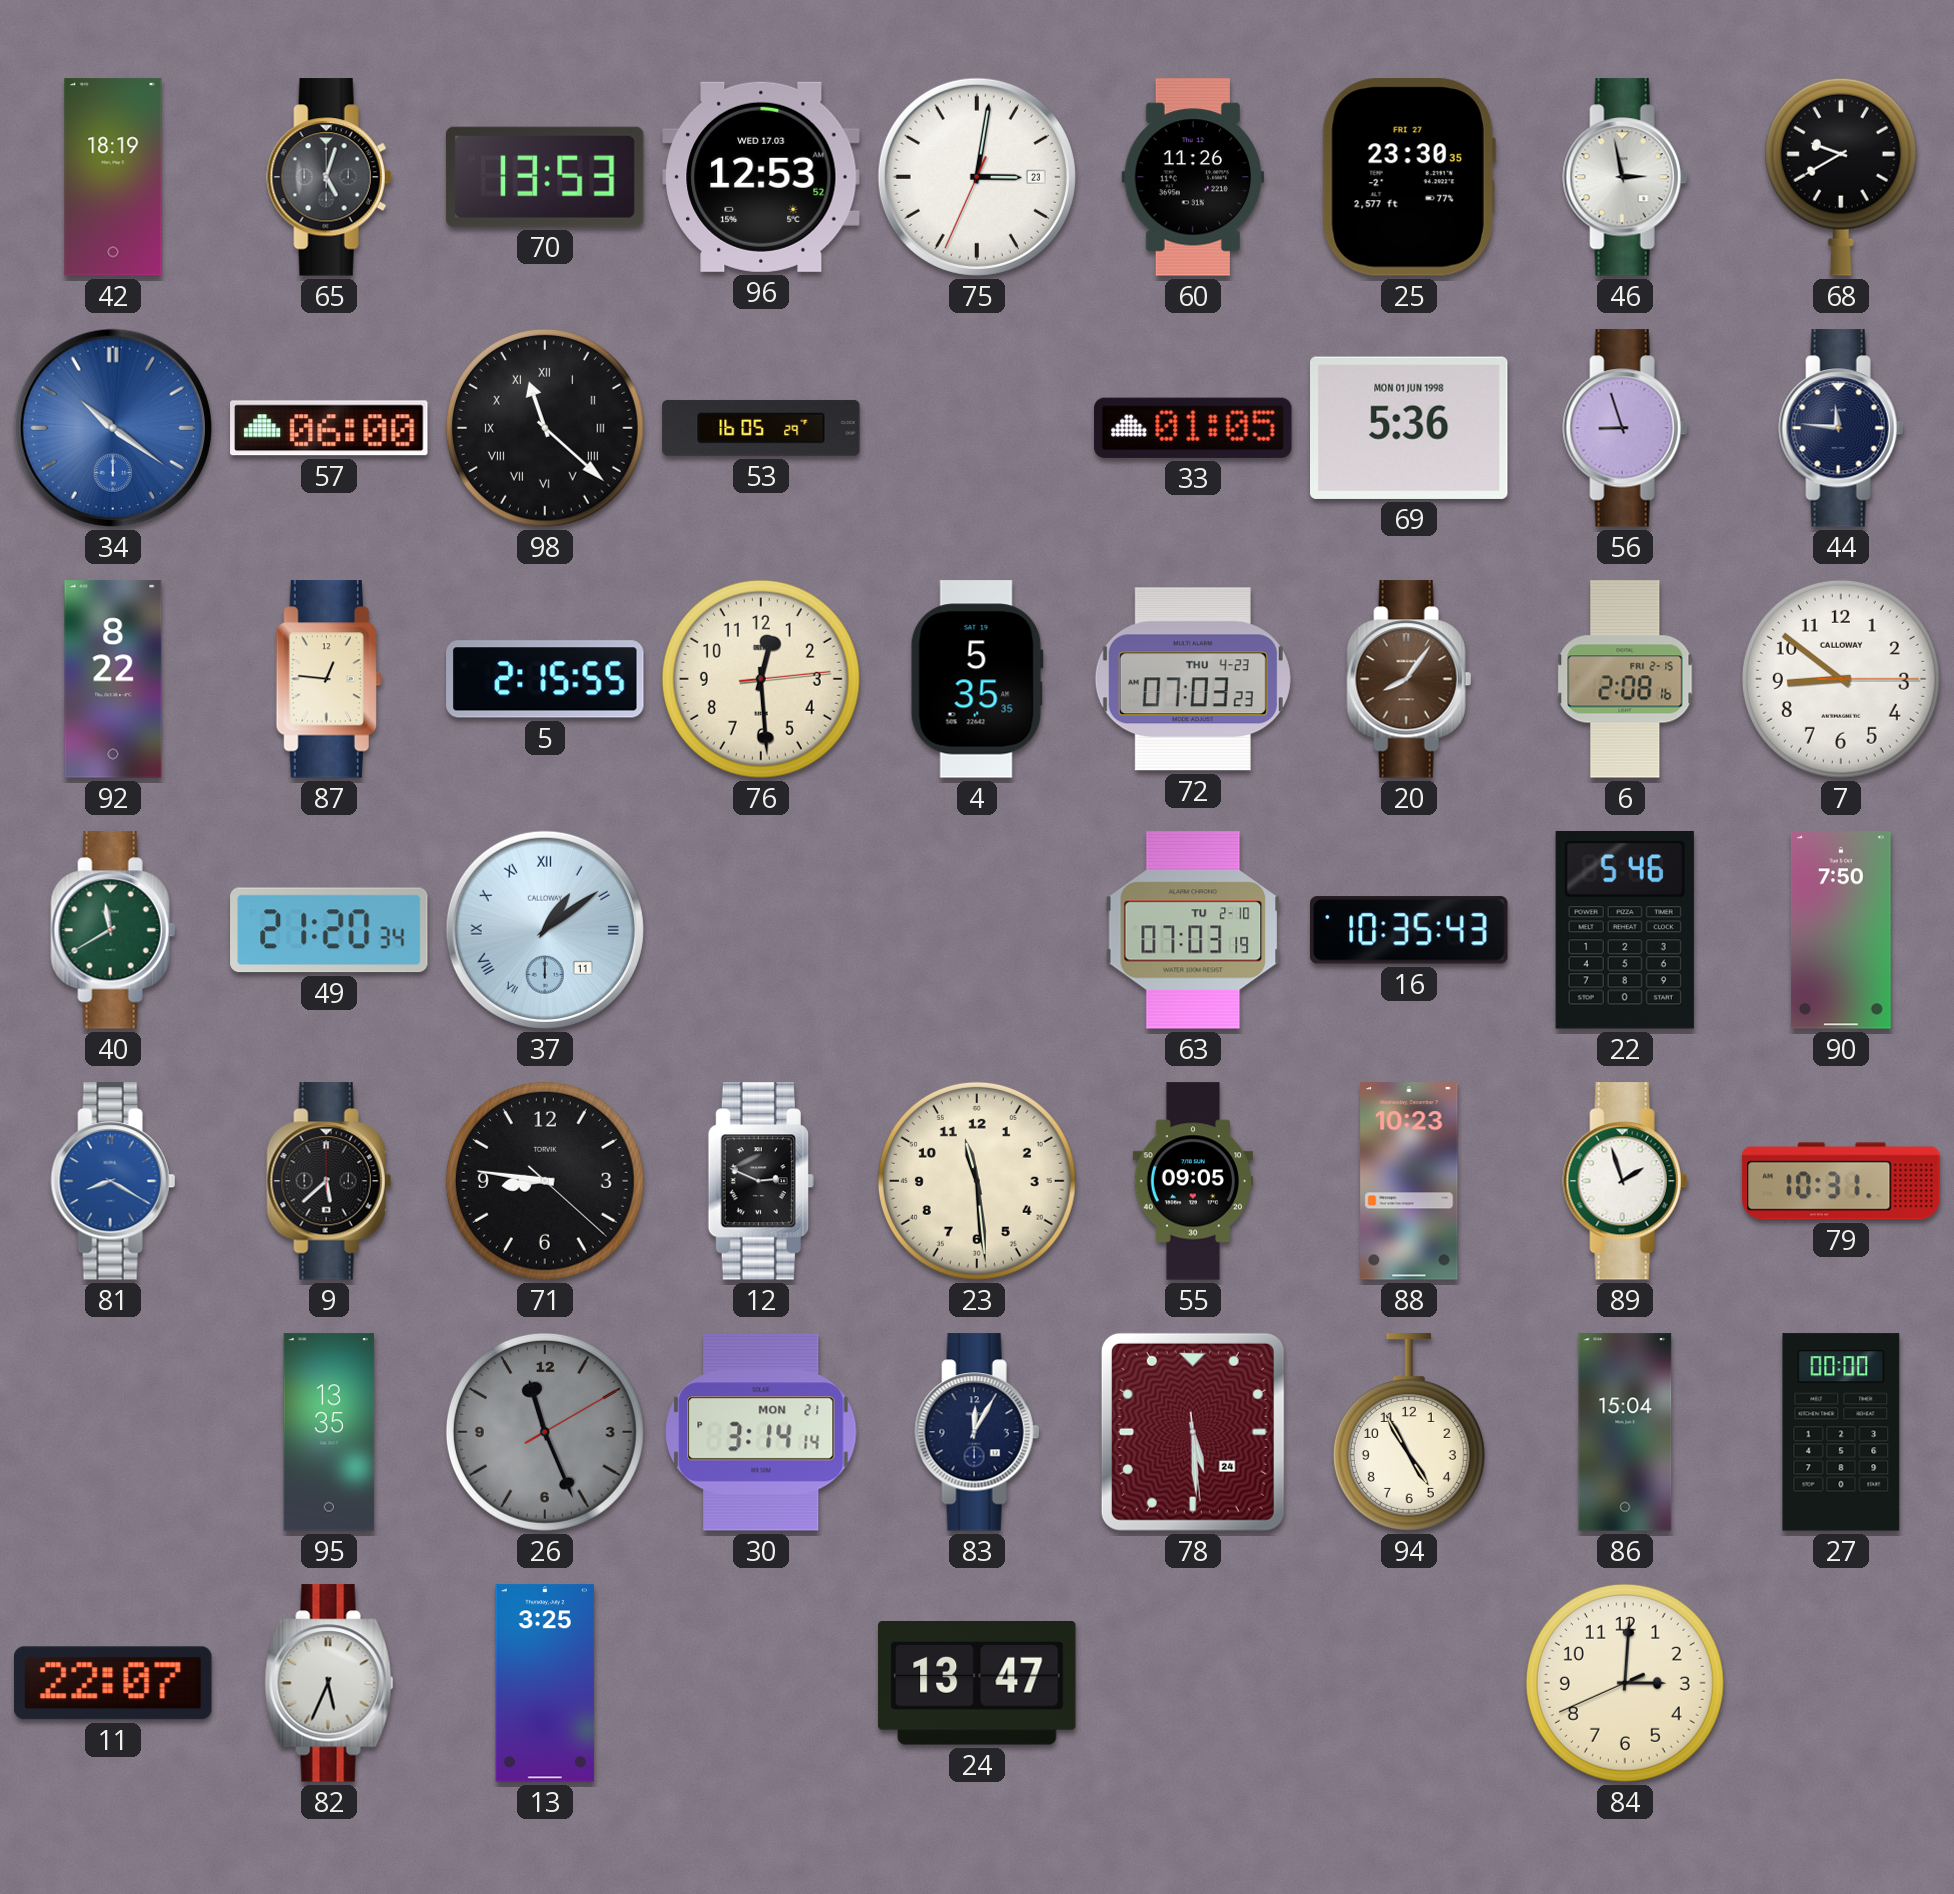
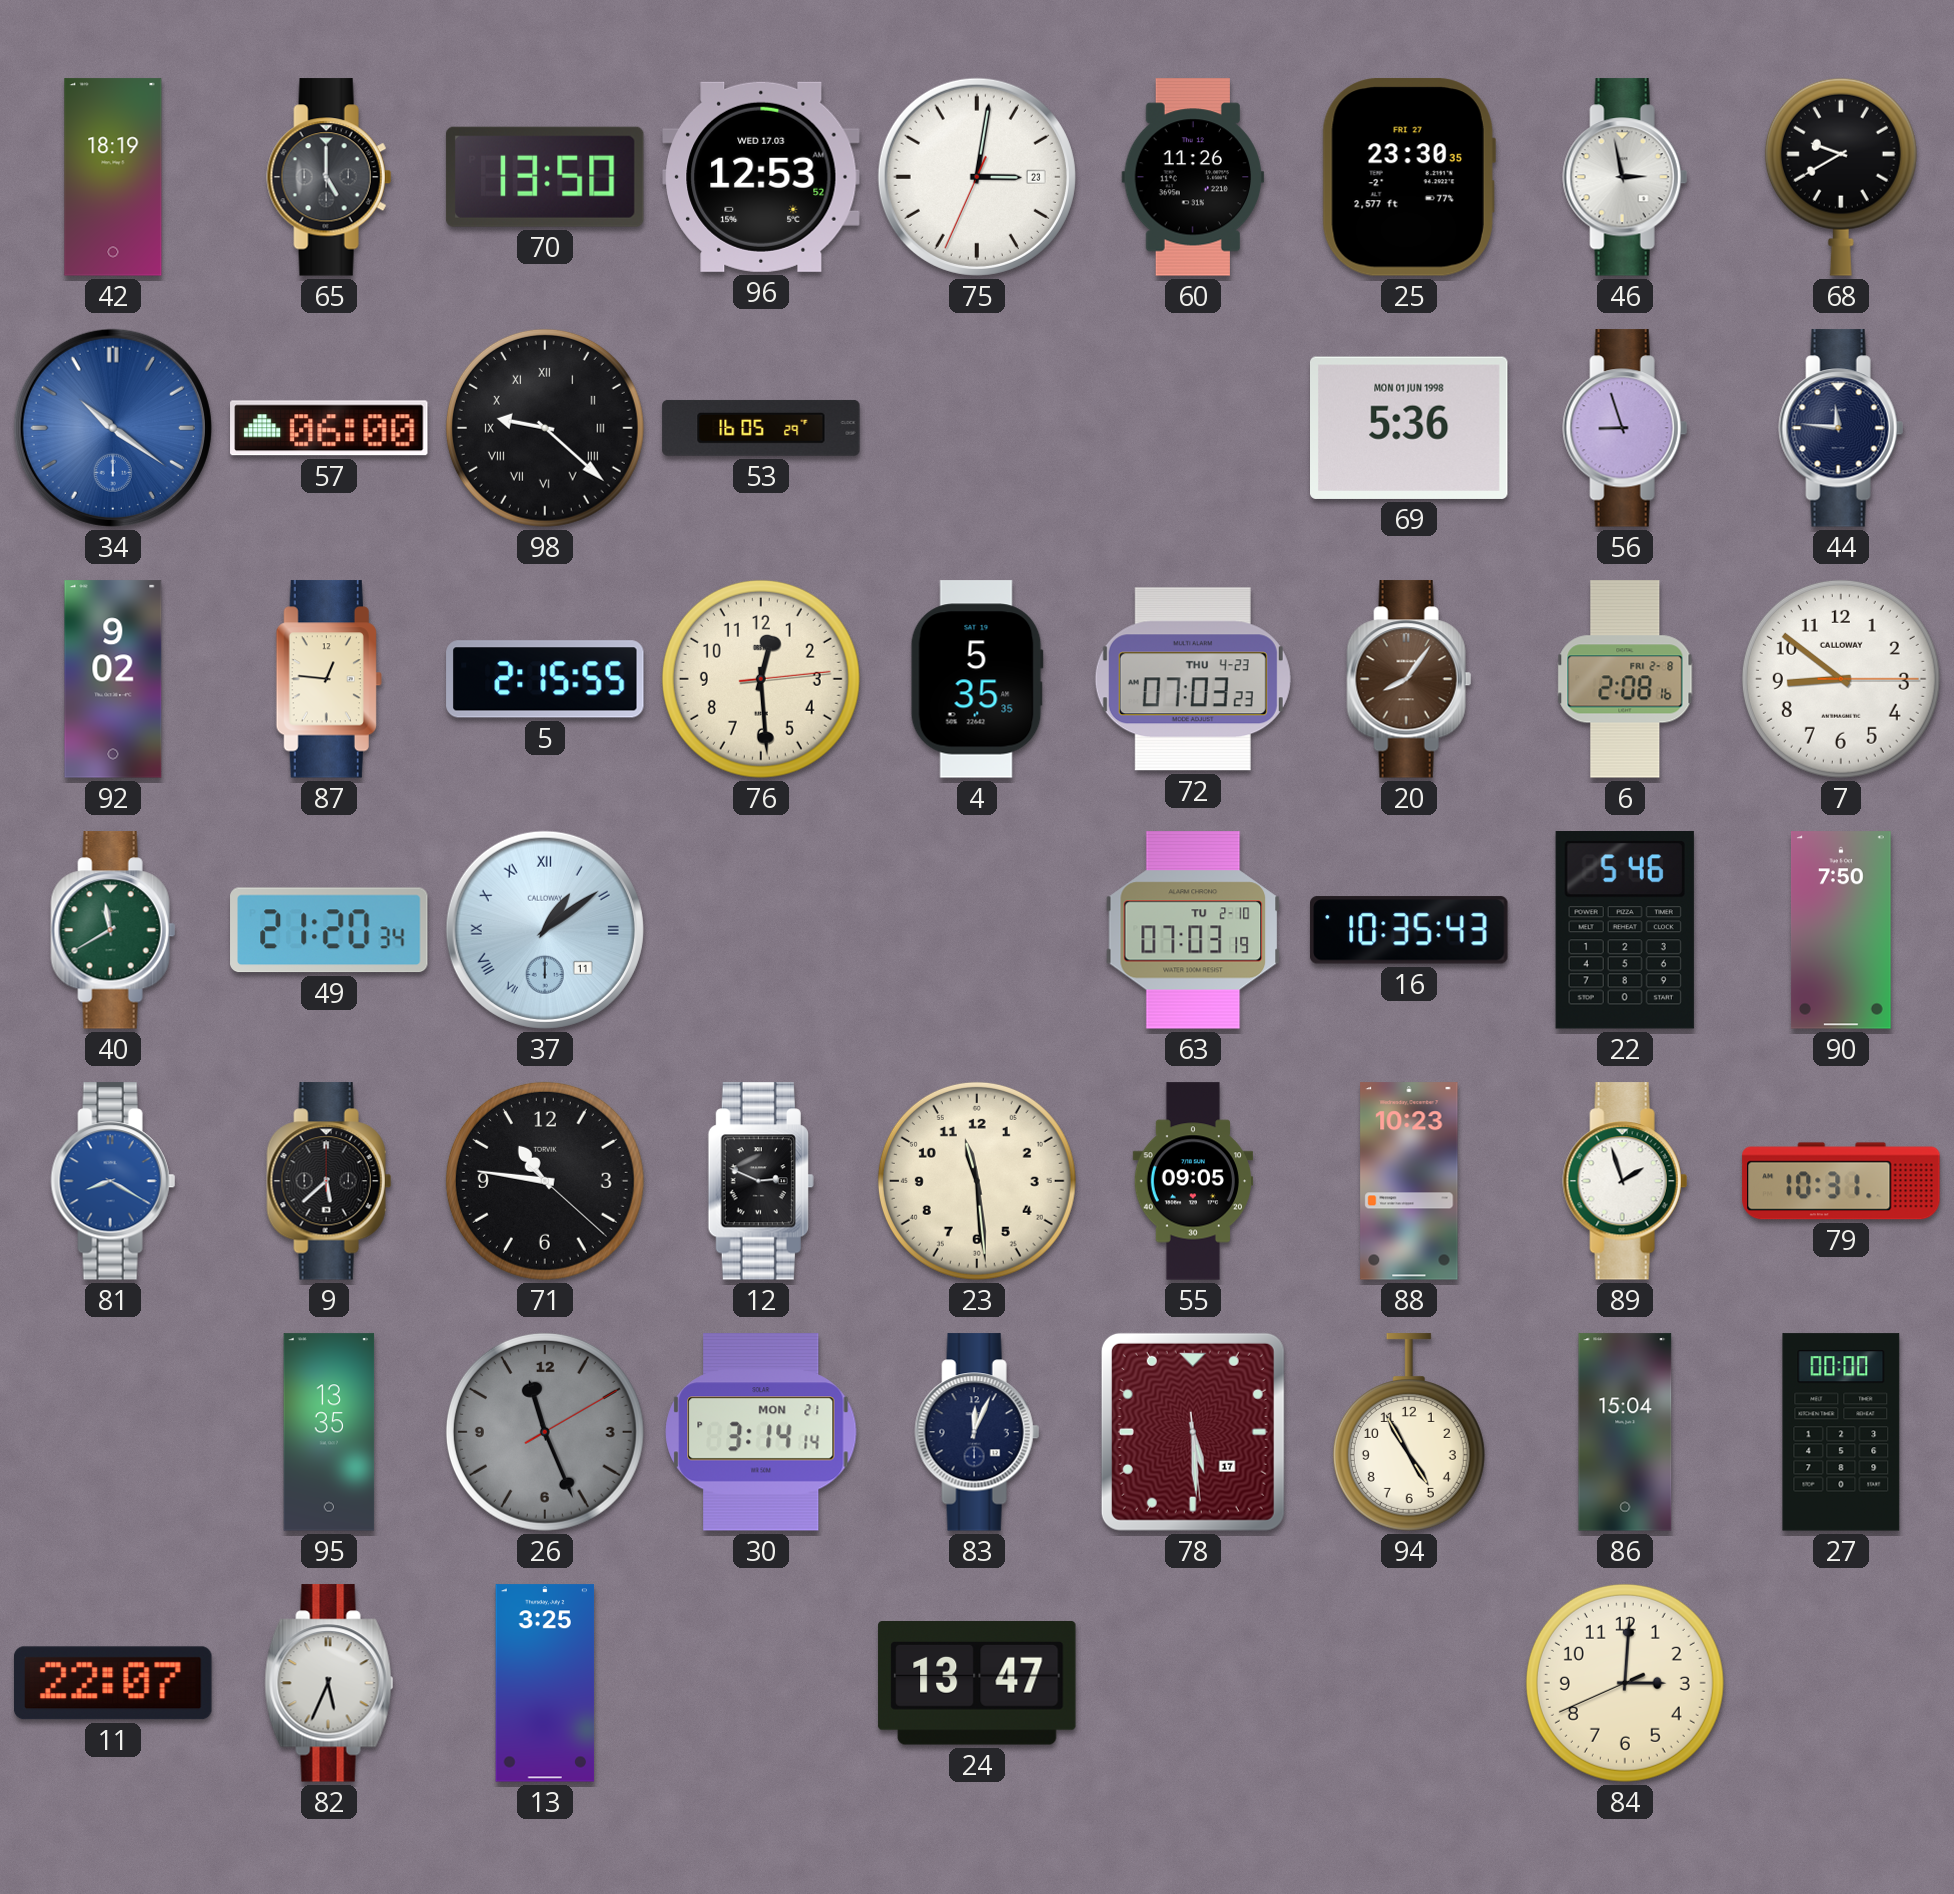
65: 5:03 -> 5:00 (329, 177)
70: 13:53 -> 13:50 (545, 177)
98: 11:22 -> 9:22 (545, 428)
33: 01:05 -> none (1193, 428)
92: 8:22 -> 9:02 (113, 679)
6 date: FRI 2-15 -> FRI 2-8 (1625, 679)
71: 8:46 -> 10:46 (545, 1181)
83: 12:05 -> 12:04 (977, 1432)
78 date: 24 -> 17 (1193, 1432)
